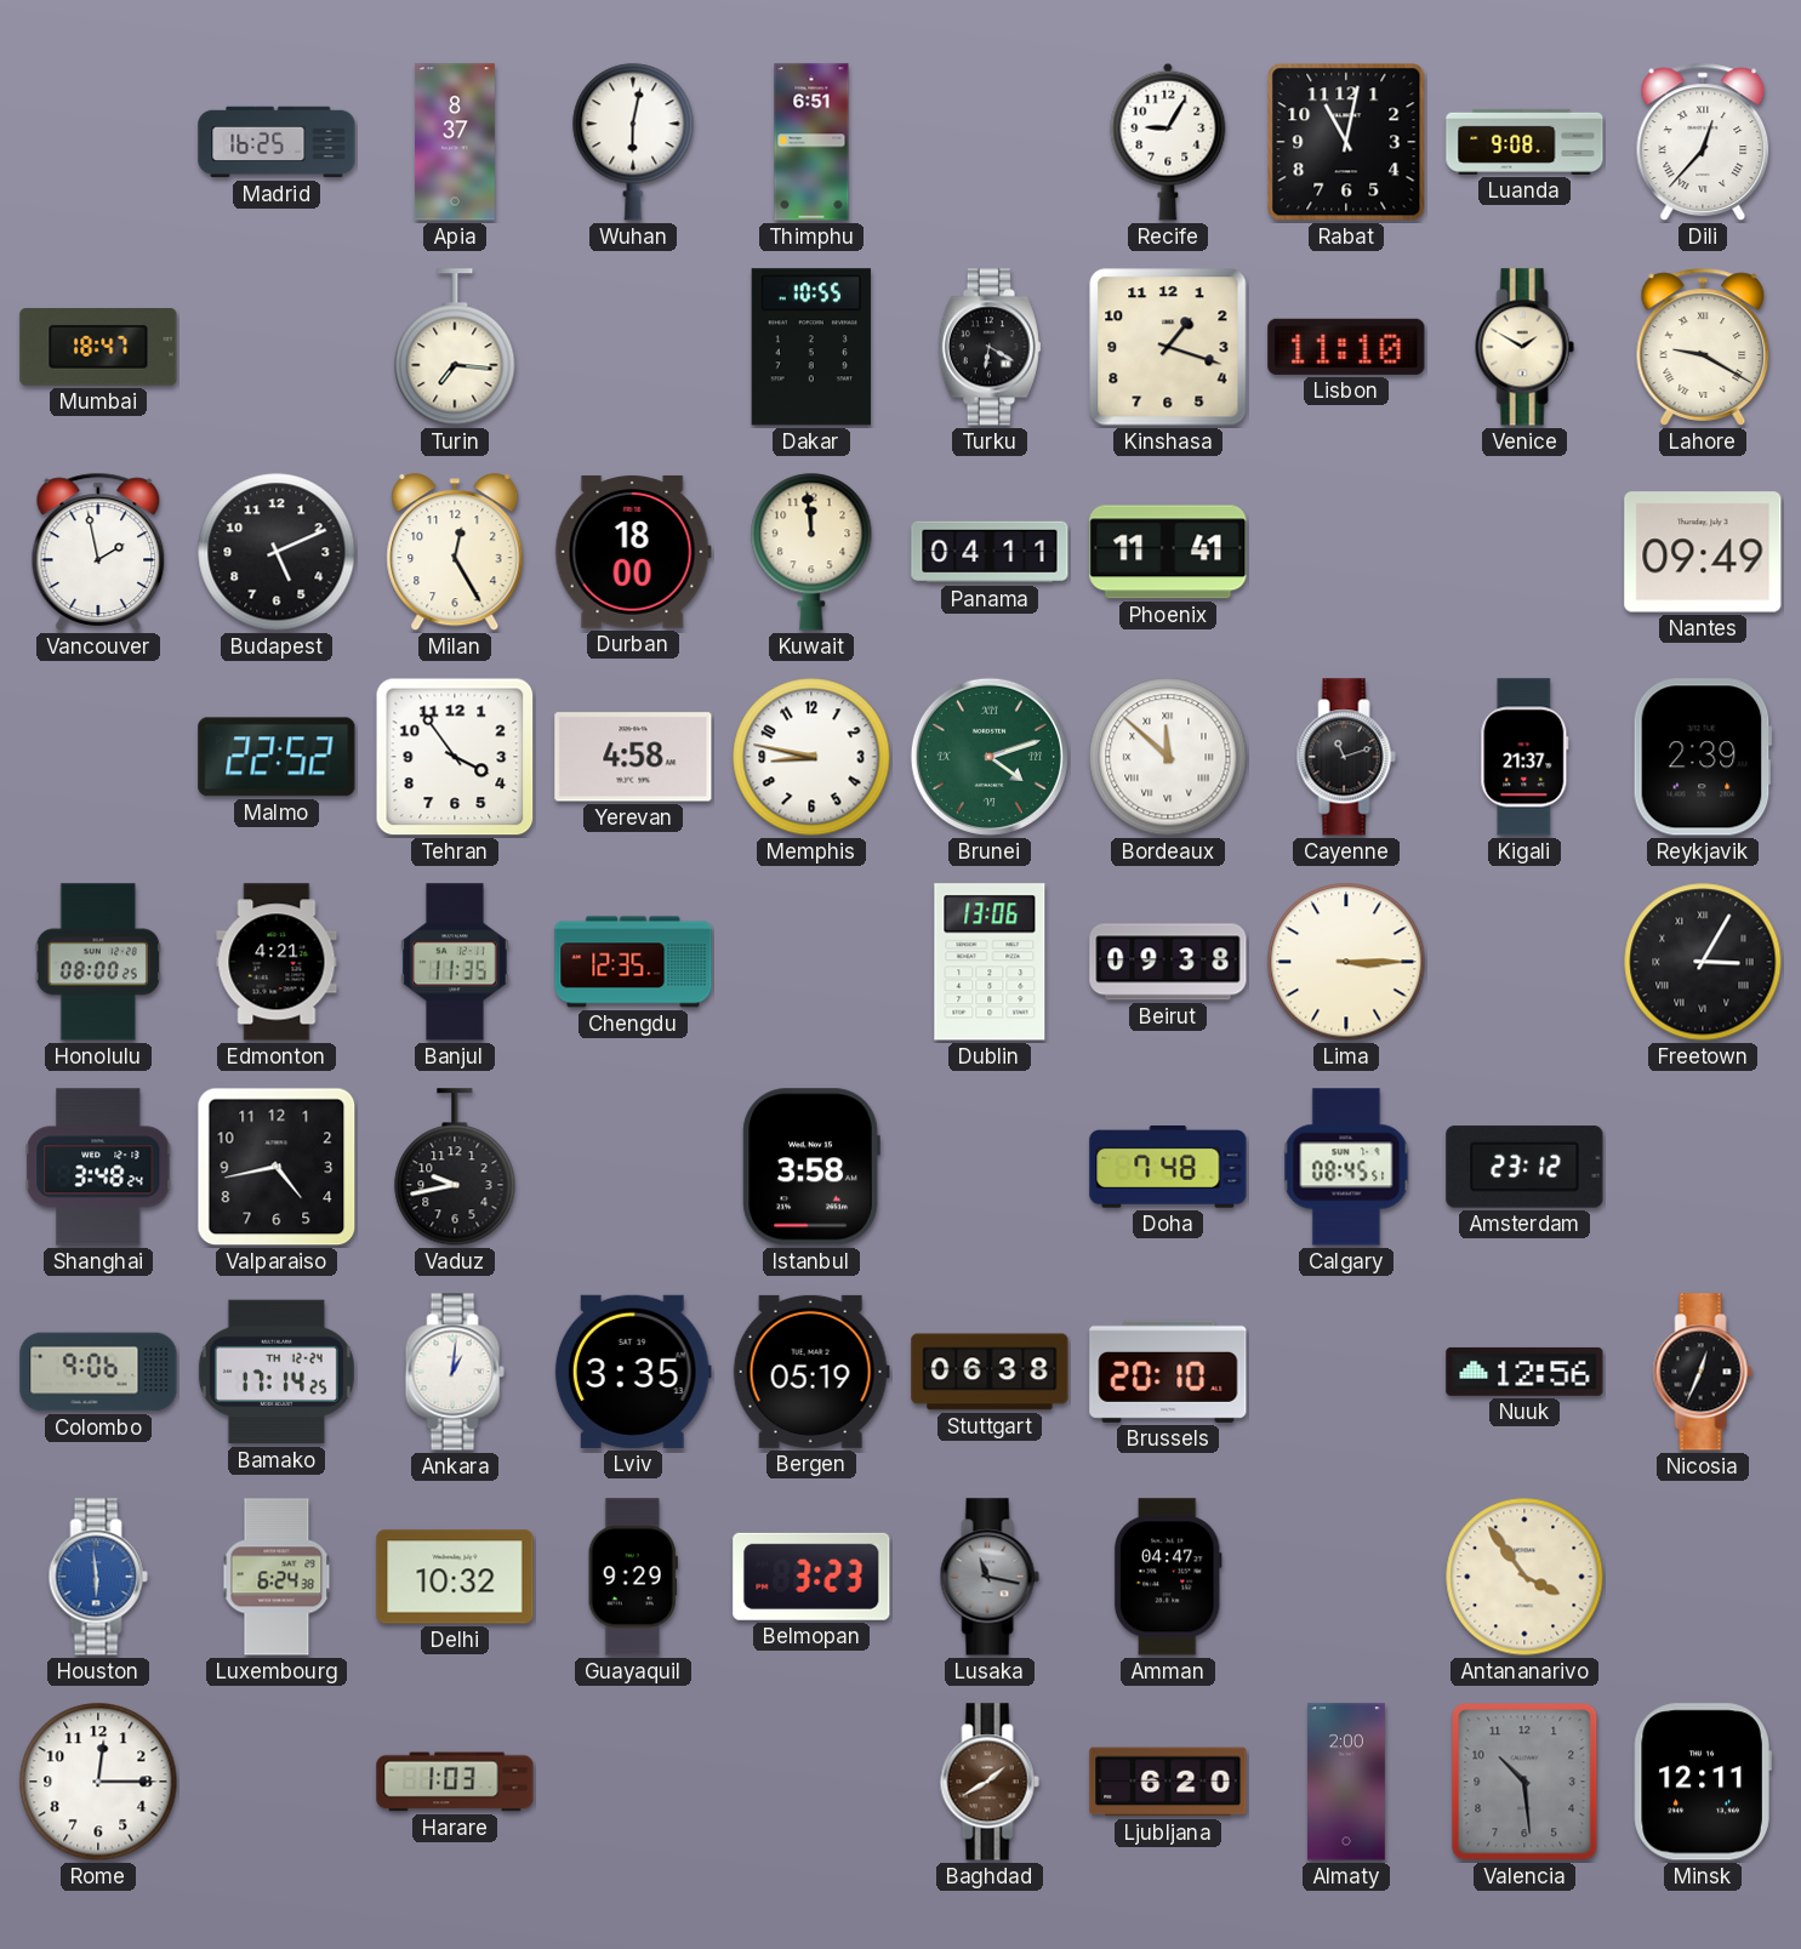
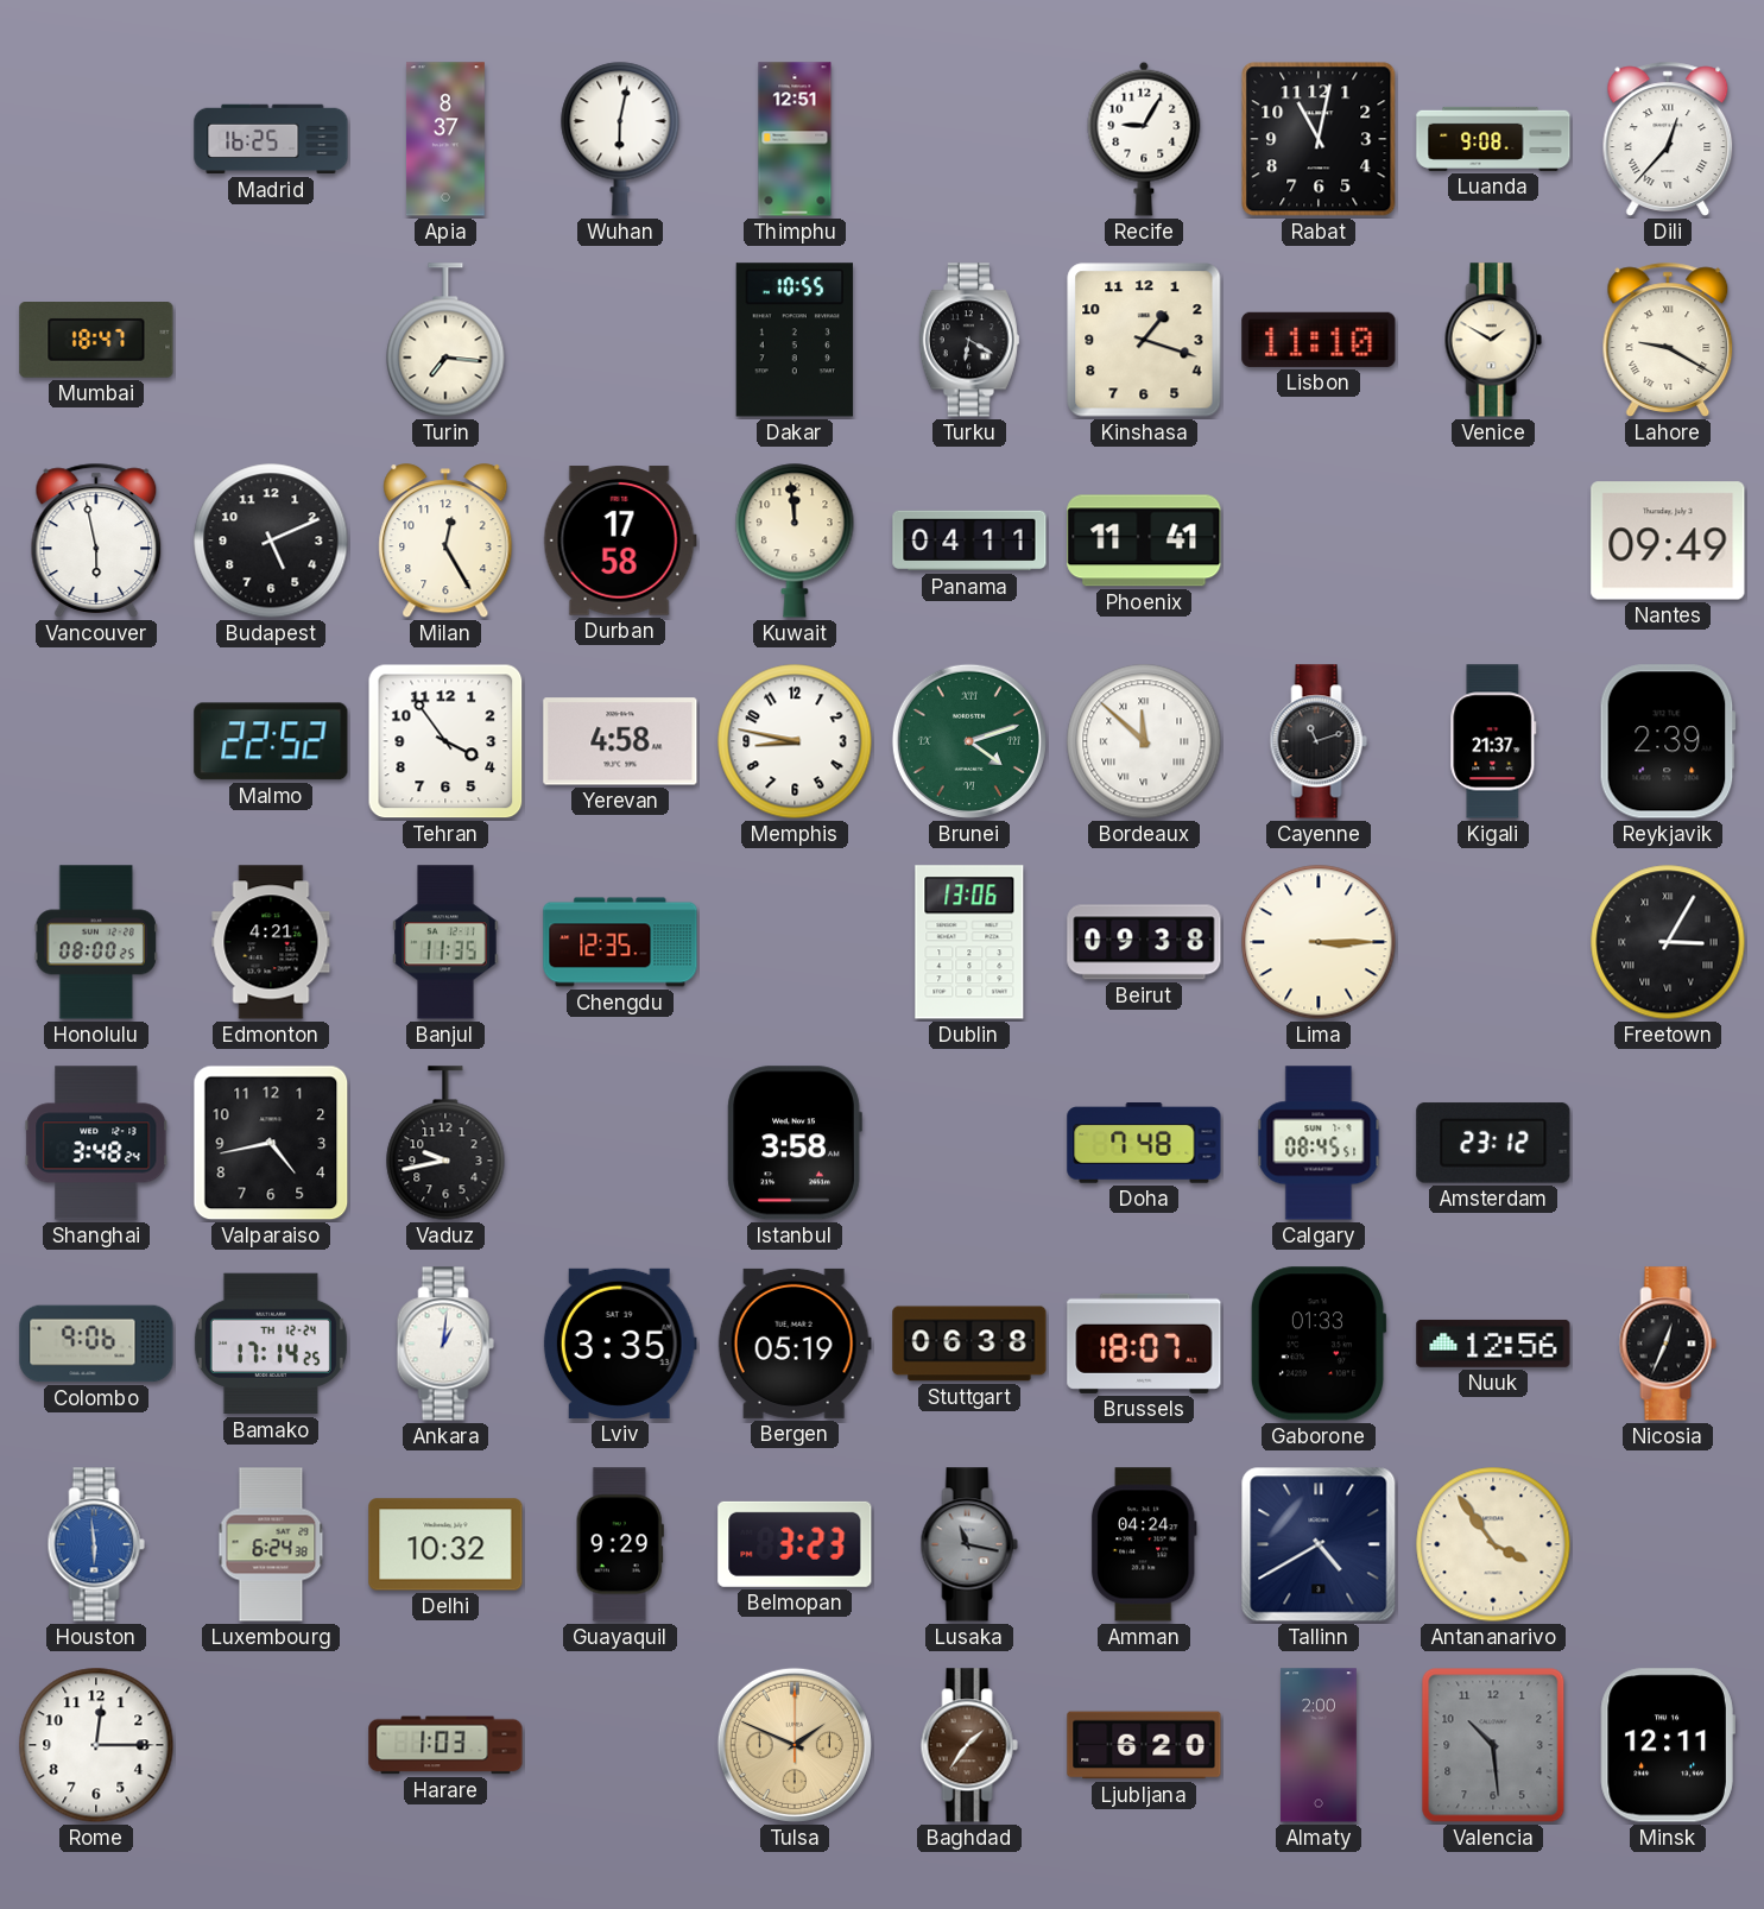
Thimphu: 6:51 -> 12:51 (795, 139)
Vancouver: 1:58 -> 5:58 (96, 541)
Durban: 18:00 -> 17:58 (620, 541)
Brussels: 20:10 -> 18:07 (1144, 1344)
Gaborone: none -> 01:33 (1319, 1344)
Amman: 04:47 -> 04:24 (1144, 1544)
Tallinn: none -> 4:40 (1319, 1544)
Tulsa: none -> 1:49 (795, 1745)
Baghdad: 1:40 -> 1:36 (969, 1745)
